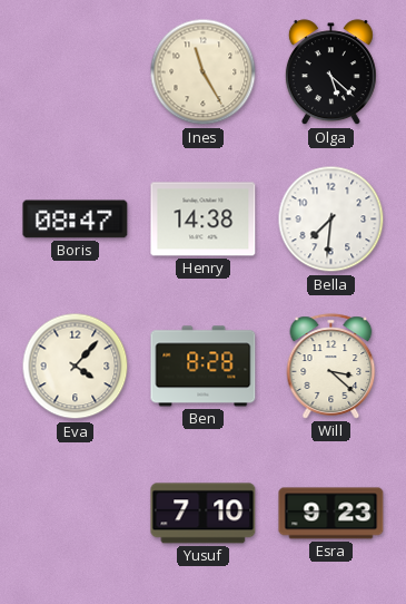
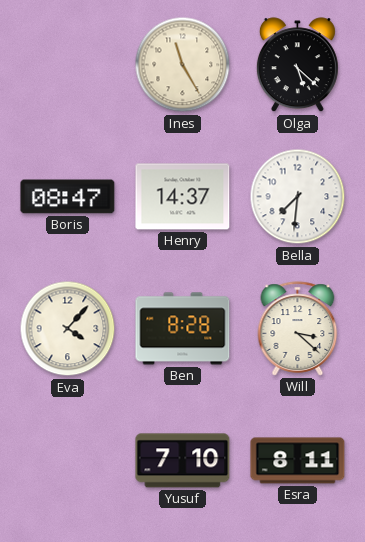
Henry: 14:38 -> 14:37 (183, 197)
Esra: 9:23 -> 8:11 (298, 461)
